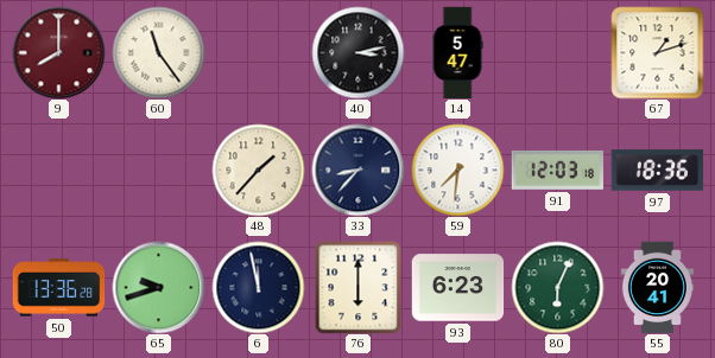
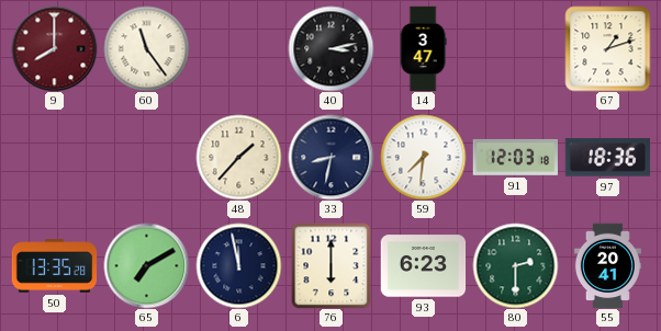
14: 5:47 -> 3:47 (423, 48)
33: 8:37 -> 8:32 (330, 157)
50: 13:36 -> 13:35 (54, 266)
65: 9:42 -> 7:10 (146, 265)
80: 6:04 -> 2:30 (515, 265)
